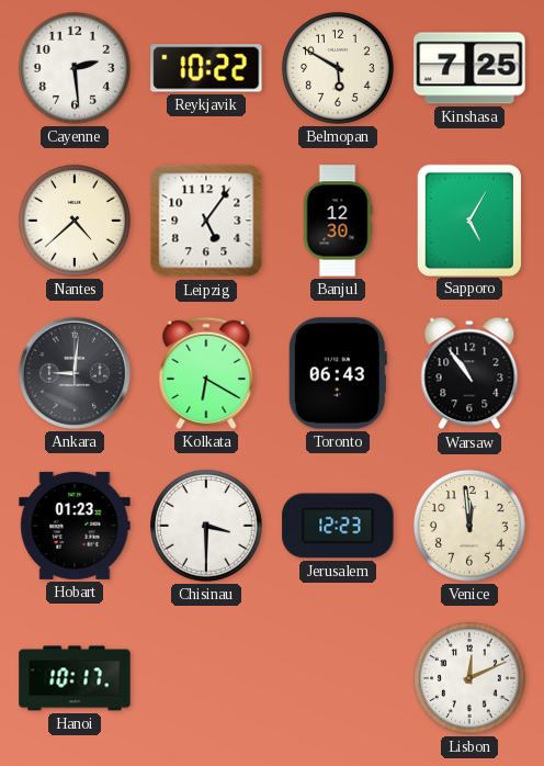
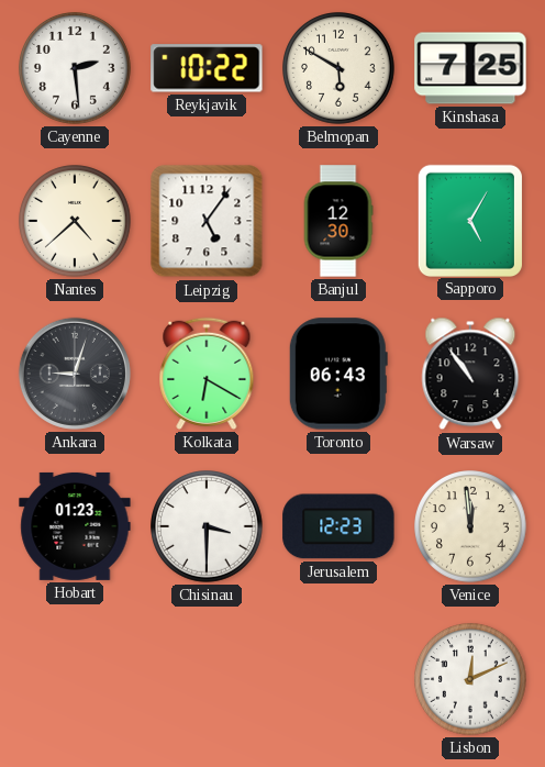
Ankara: 9:01 -> 9:03 (75, 374)
Hanoi: 10:17 -> none (75, 678)
